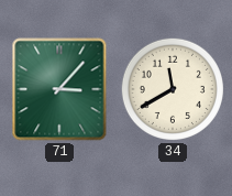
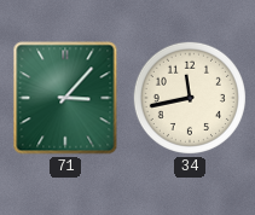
34: 11:40 -> 11:43 (190, 98)
